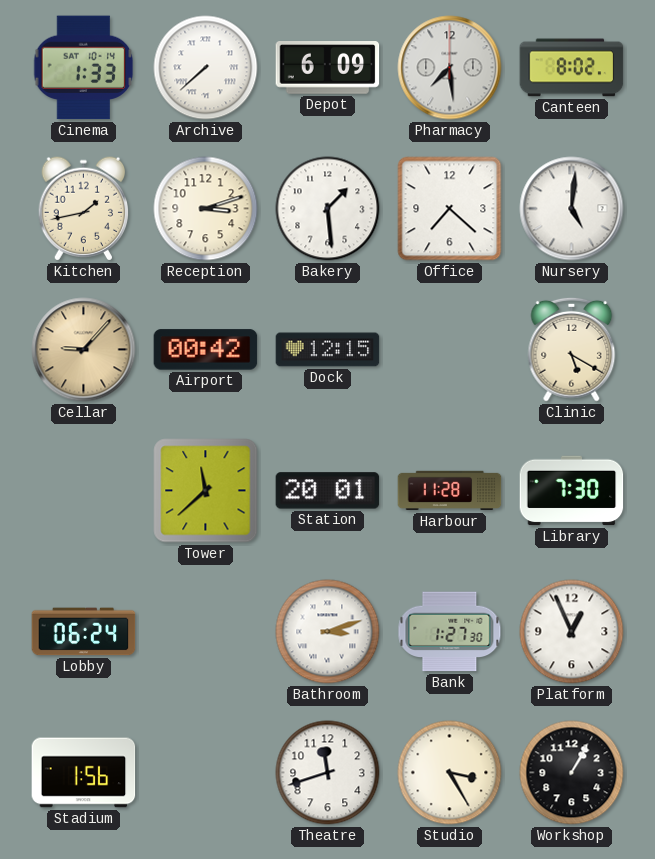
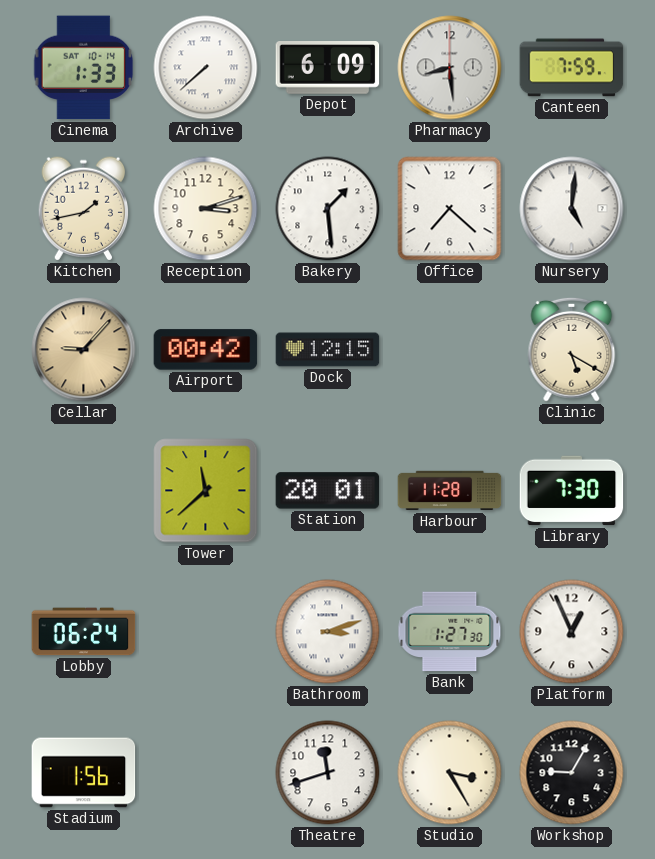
Pharmacy: 7:29 -> 8:29 (450, 68)
Canteen: 8:02 -> 7:59 (572, 68)
Workshop: 1:05 -> 9:05 (572, 773)
